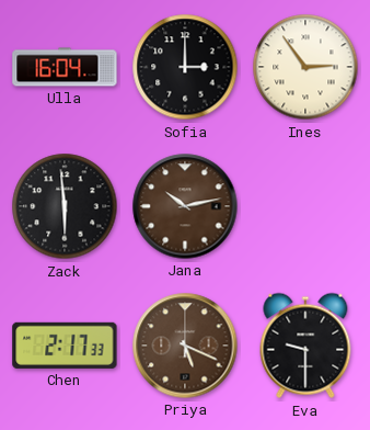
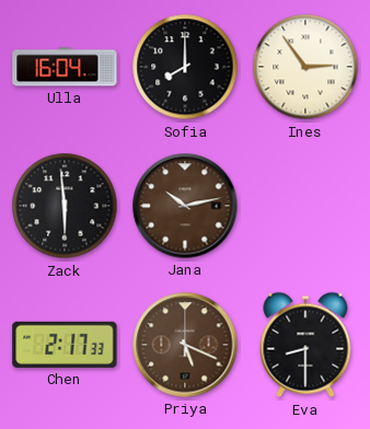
Sofia: 3:00 -> 8:00 (185, 67)
Eva: 9:30 -> 8:30 (305, 345)
